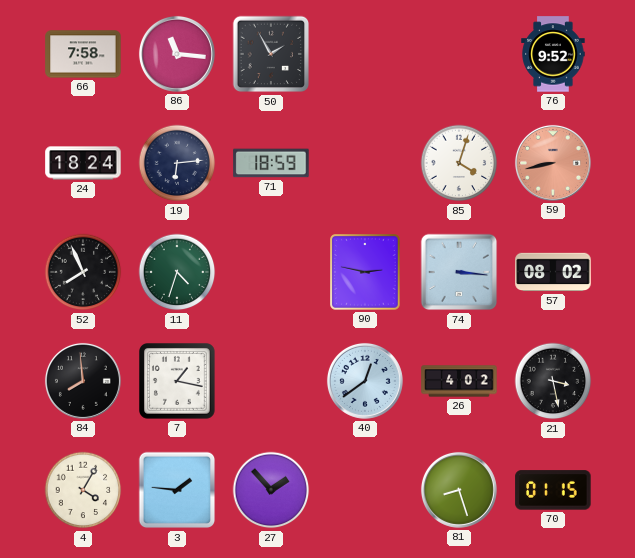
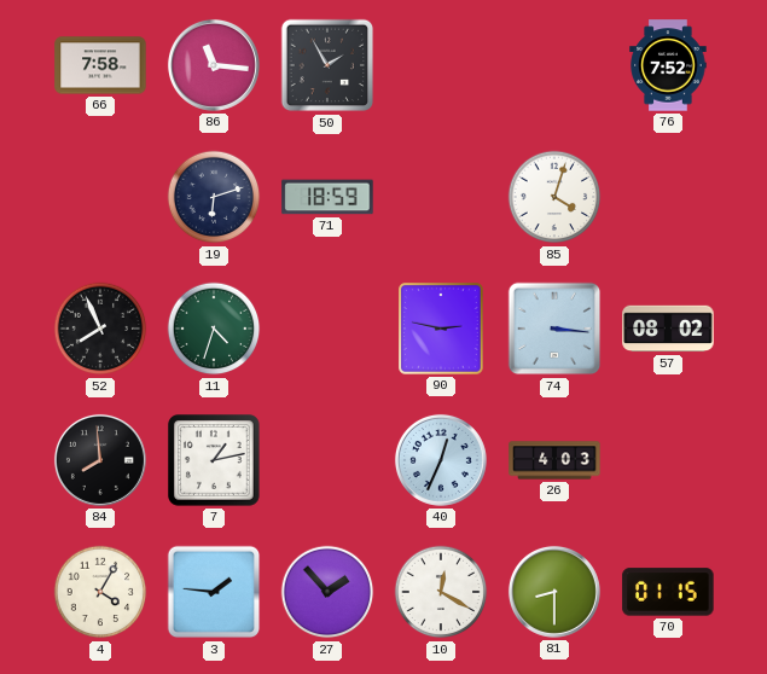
76: 9:52 -> 7:52 (668, 65)
24: 18:24 -> none (83, 163)
19: 6:14 -> 6:12 (214, 197)
59: 8:43 -> none (553, 163)
7: 1:17 -> 1:13 (215, 461)
40: 12:39 -> 12:34 (441, 460)
26: 4:02 -> 4:03 (554, 460)
21: 3:28 -> none (553, 381)
10: none -> 12:20 (441, 592)
81: 8:27 -> 8:30 (554, 592)
